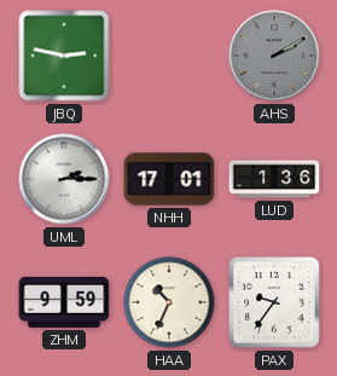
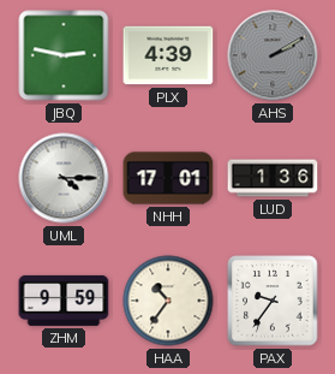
PLX: none -> 4:39 (168, 55)
UML: 2:15 -> 4:15 (64, 178)
HAA: 10:34 -> 10:36 (168, 301)
